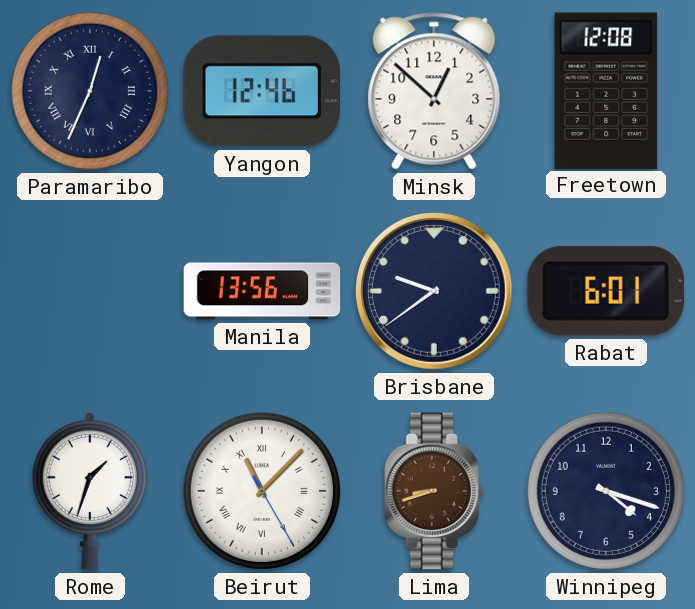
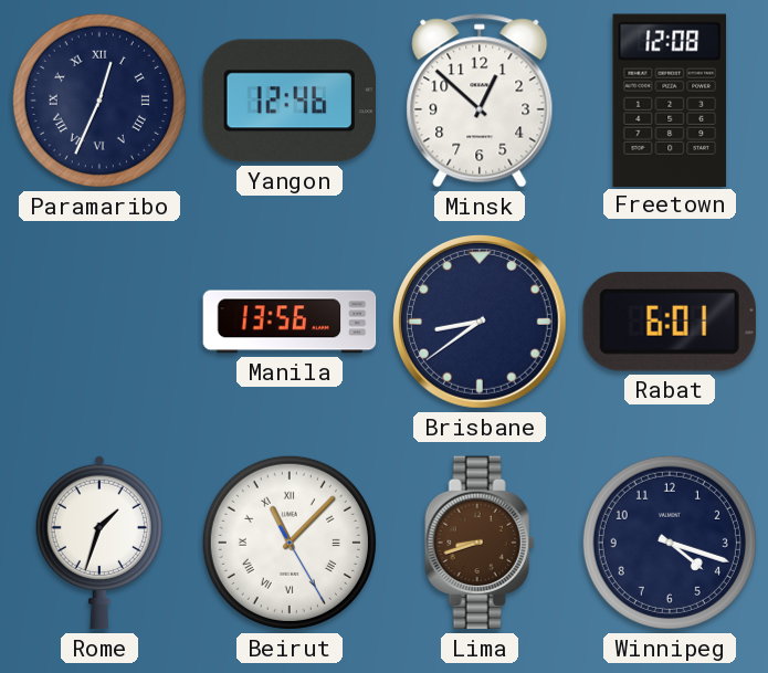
Brisbane: 9:39 -> 8:39 (480, 322)
